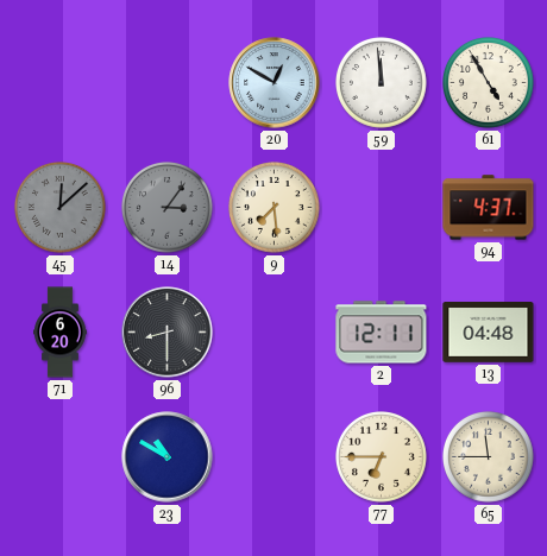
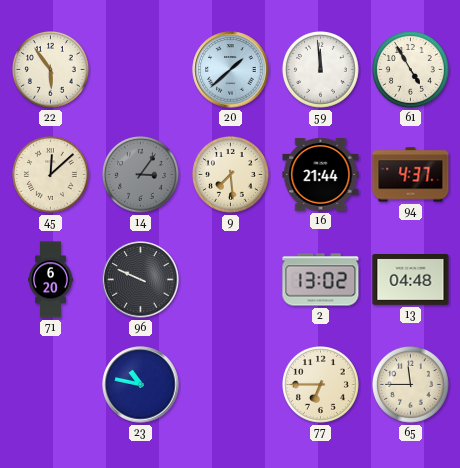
22: none -> 5:54 (51, 70)
20: 12:50 -> 1:38 (231, 70)
45 dial: grey -> cream (51, 175)
16: none -> 21:44 (321, 175)
96: 8:30 -> 9:49 (141, 280)
2: 12:11 -> 13:02 (321, 280)
23: 10:50 -> 10:47 (141, 385)
